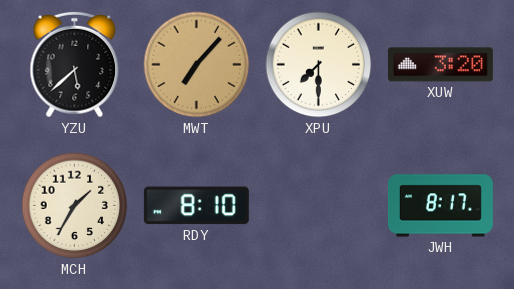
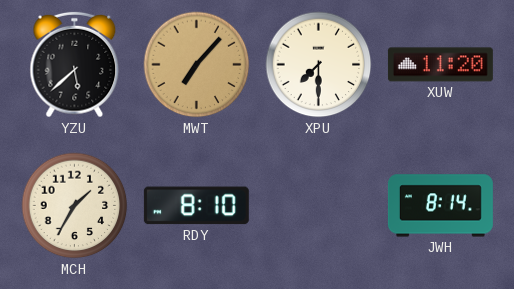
XUW: 3:20 -> 11:20 (440, 65)
JWH: 8:17 -> 8:14 (440, 206)
